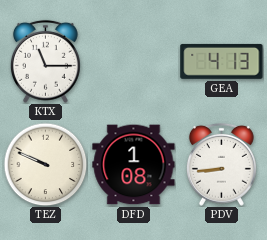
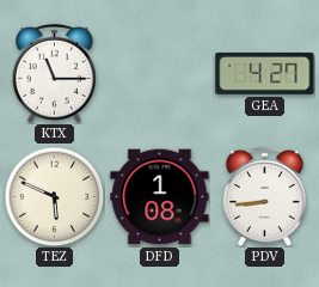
GEA: 4:13 -> 4:27 (265, 73)
TEZ: 9:49 -> 5:49 (54, 196)
